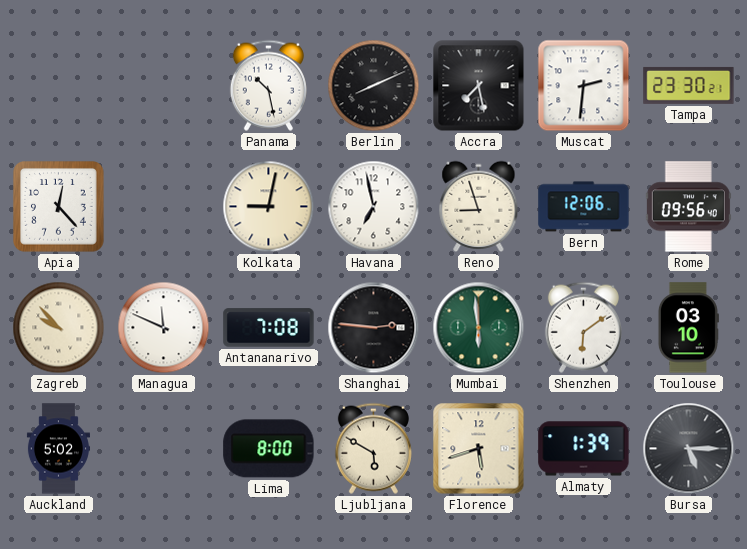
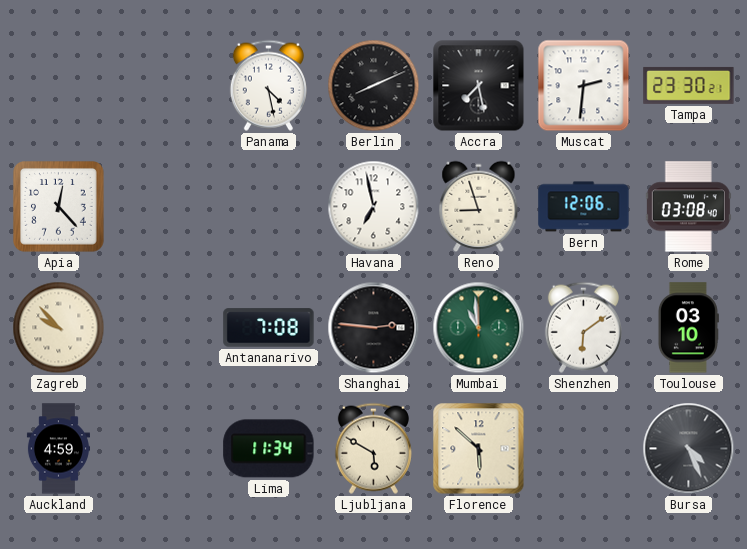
Panama: 10:28 -> 4:28 (268, 85)
Kolkata: 9:02 -> none (269, 207)
Rome: 09:56 -> 03:08 (688, 207)
Managua: 11:49 -> none (164, 328)
Mumbai: 5:59 -> 10:59 (479, 328)
Auckland: 5:02 -> 4:59 (58, 449)
Lima: 8:00 -> 11:34 (269, 449)
Florence: 5:42 -> 5:52 (479, 449)
Almaty: 1:39 -> none (584, 449)
Bursa: 5:15 -> 4:26 (689, 449)
